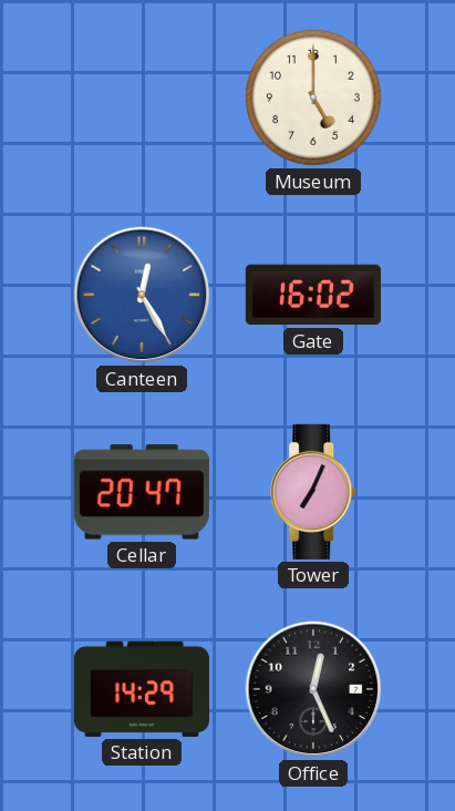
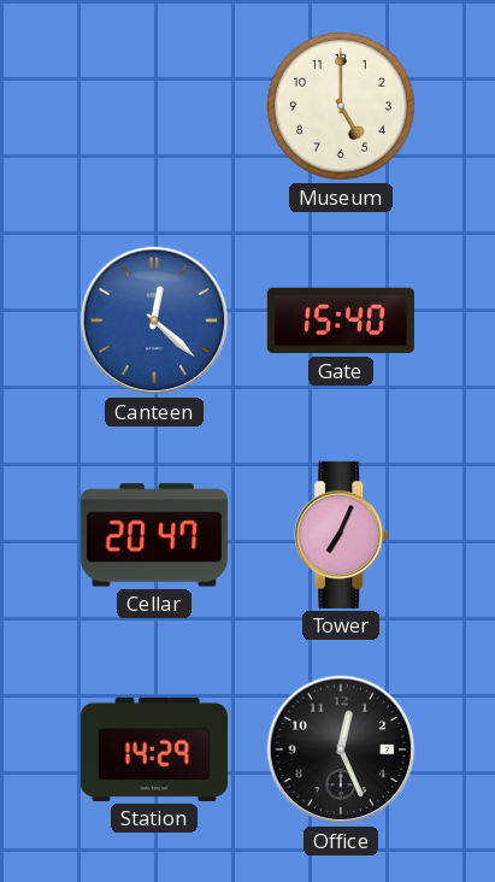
Canteen: 12:25 -> 12:22 (154, 321)
Gate: 16:02 -> 15:40 (341, 321)
